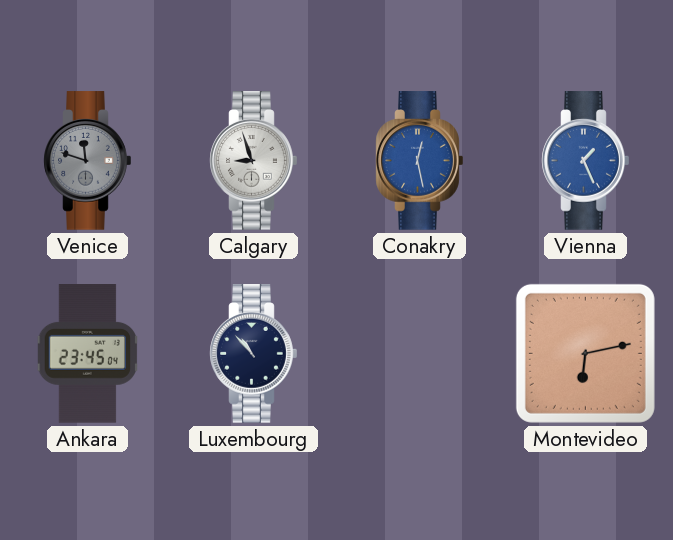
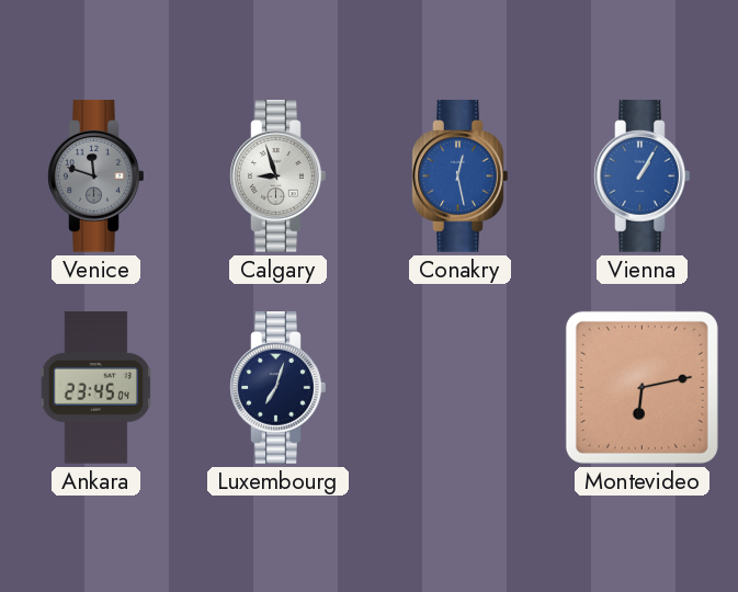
Vienna: 1:26 -> 1:05 (643, 177)
Luxembourg: 10:53 -> 7:03 (279, 388)
